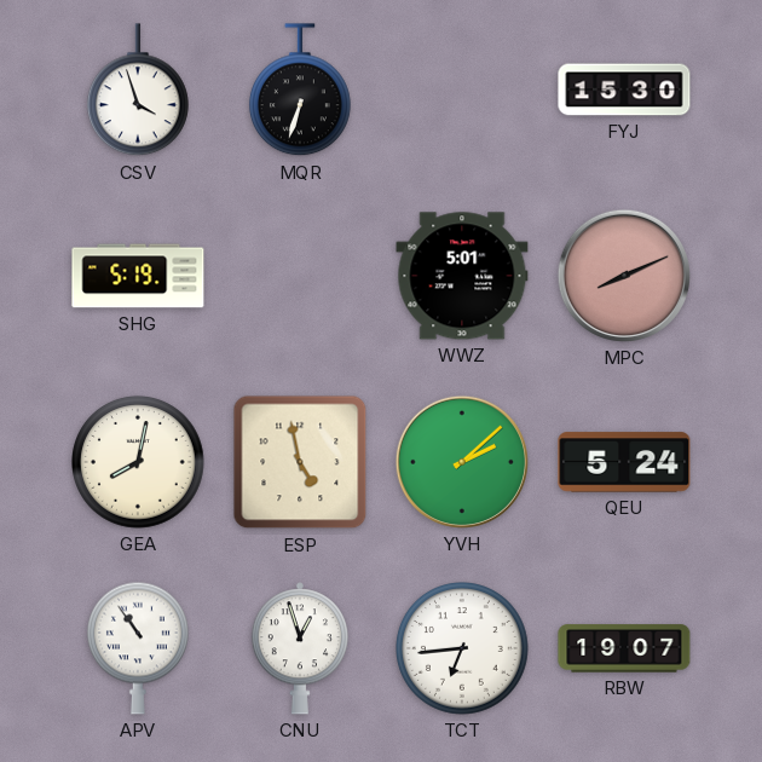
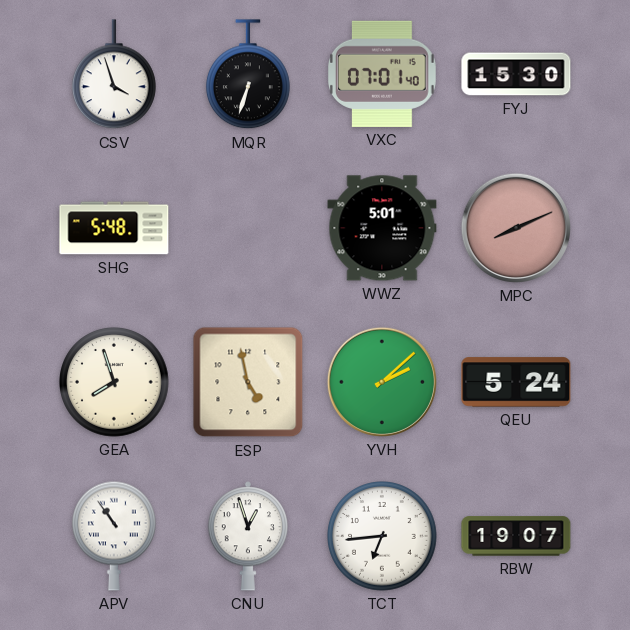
VXC: none -> 07:01 (383, 74)
SHG: 5:19 -> 5:48 (114, 228)
GEA: 8:02 -> 7:57 (115, 383)
